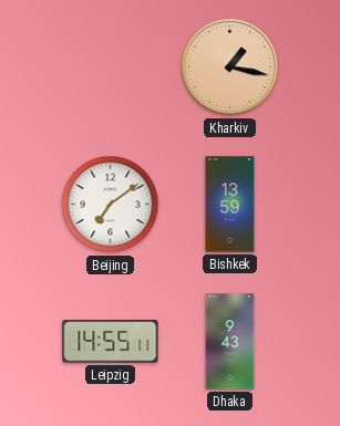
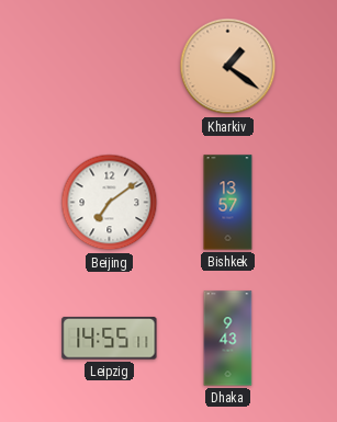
Kharkiv: 1:17 -> 1:21 (228, 67)
Bishkek: 13:59 -> 13:57 (228, 203)
